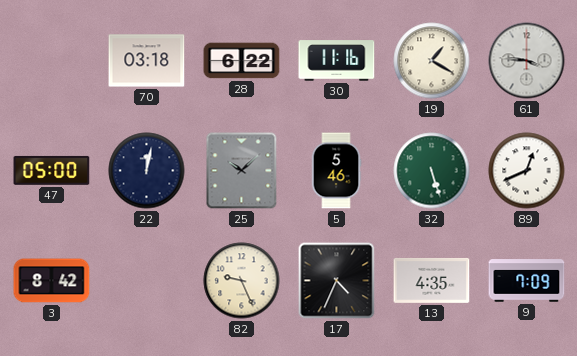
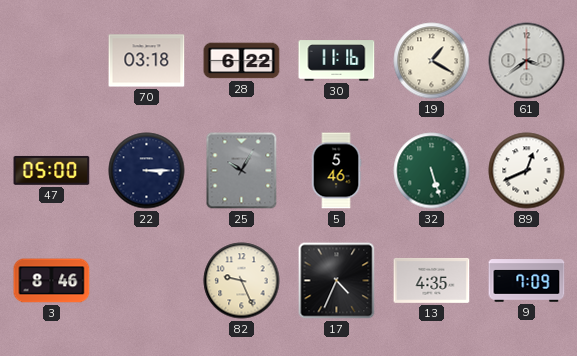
61: 3:46 -> 3:39 (527, 61)
22: 12:02 -> 3:15 (147, 171)
25: 10:08 -> 10:05 (242, 171)
3: 8:42 -> 8:46 (52, 281)
